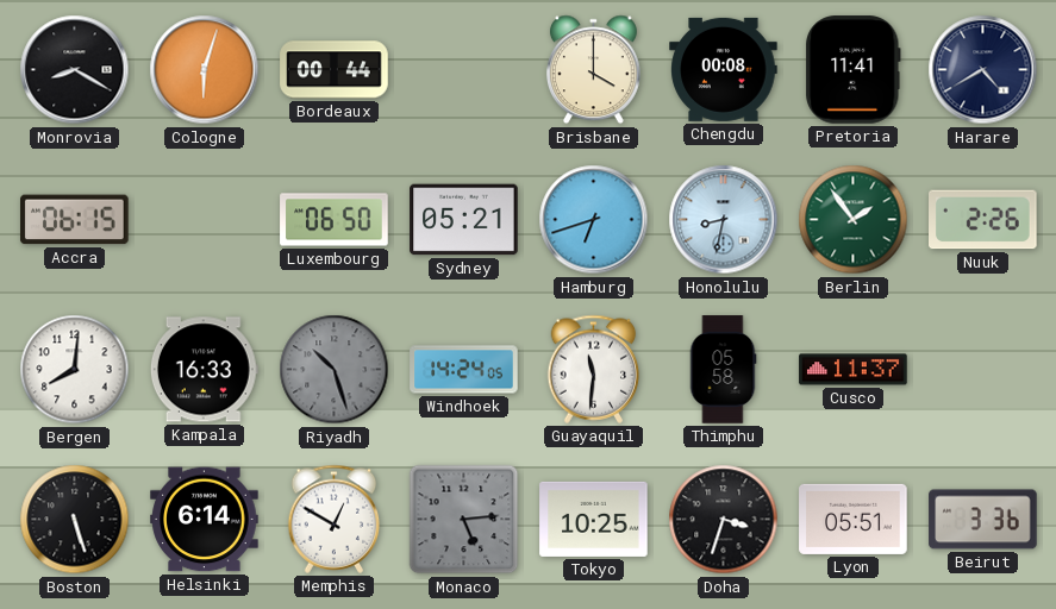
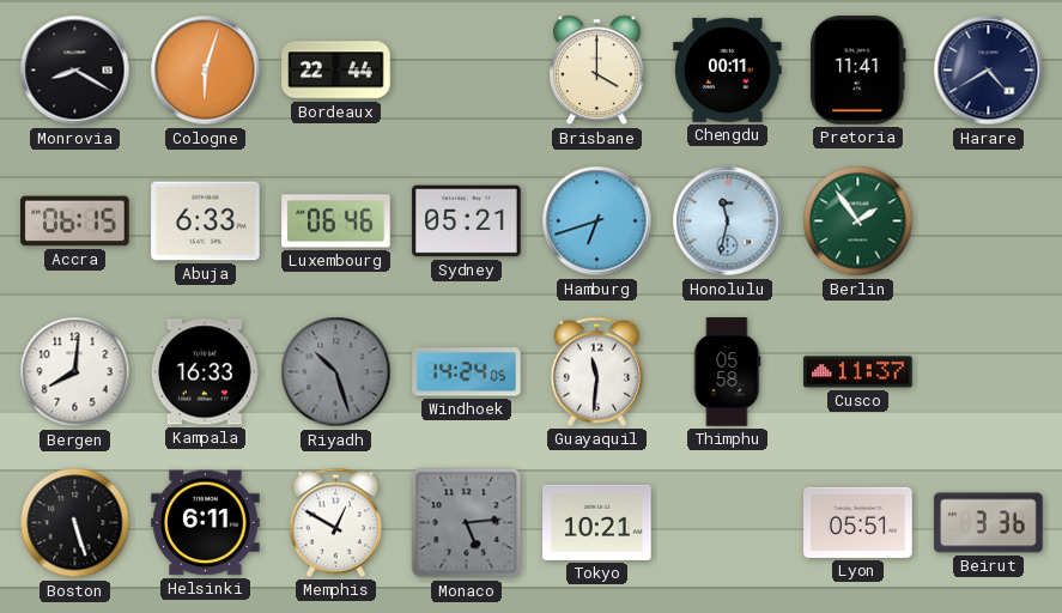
Bordeaux: 00:44 -> 22:44 (336, 71)
Chengdu: 00:08 -> 00:11 (728, 69)
Abuja: none -> 6:33 (206, 221)
Luxembourg: 06:50 -> 06:46 (336, 221)
Honolulu: 8:32 -> 11:32 (728, 221)
Nuuk: 2:26 -> none (983, 220)
Helsinki: 6:14 -> 6:11 (206, 523)
Tokyo: 10:25 -> 10:21 (597, 522)
Doha: 3:33 -> none (724, 520)
